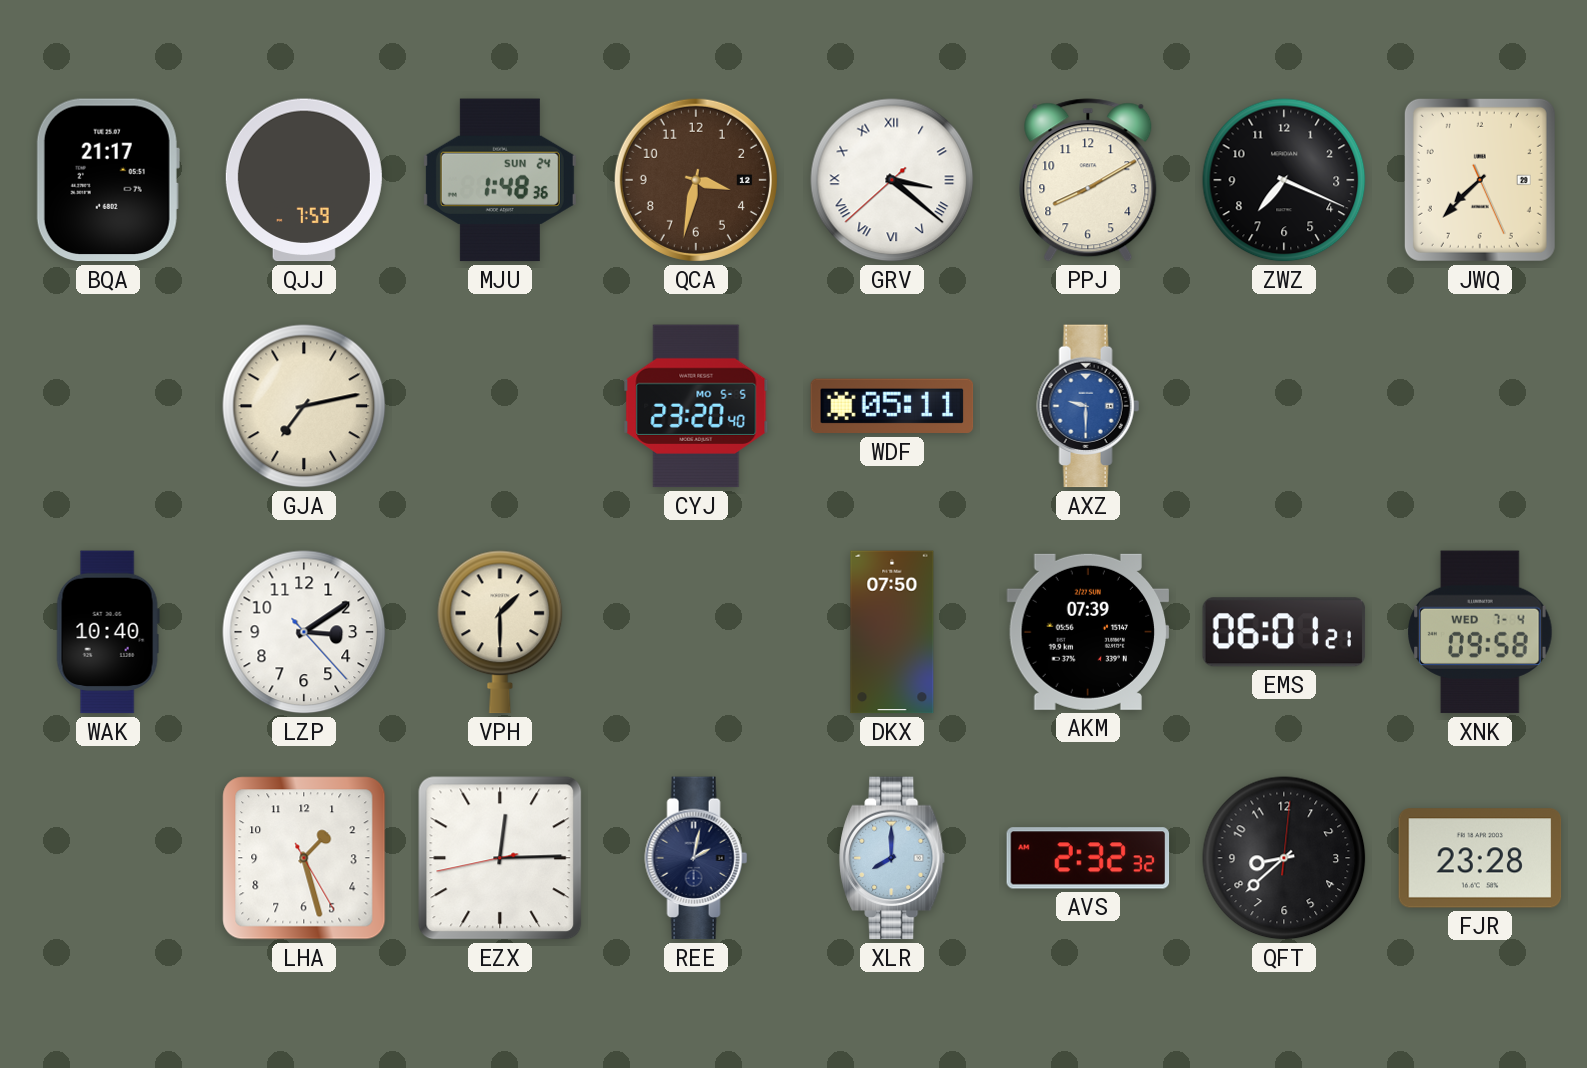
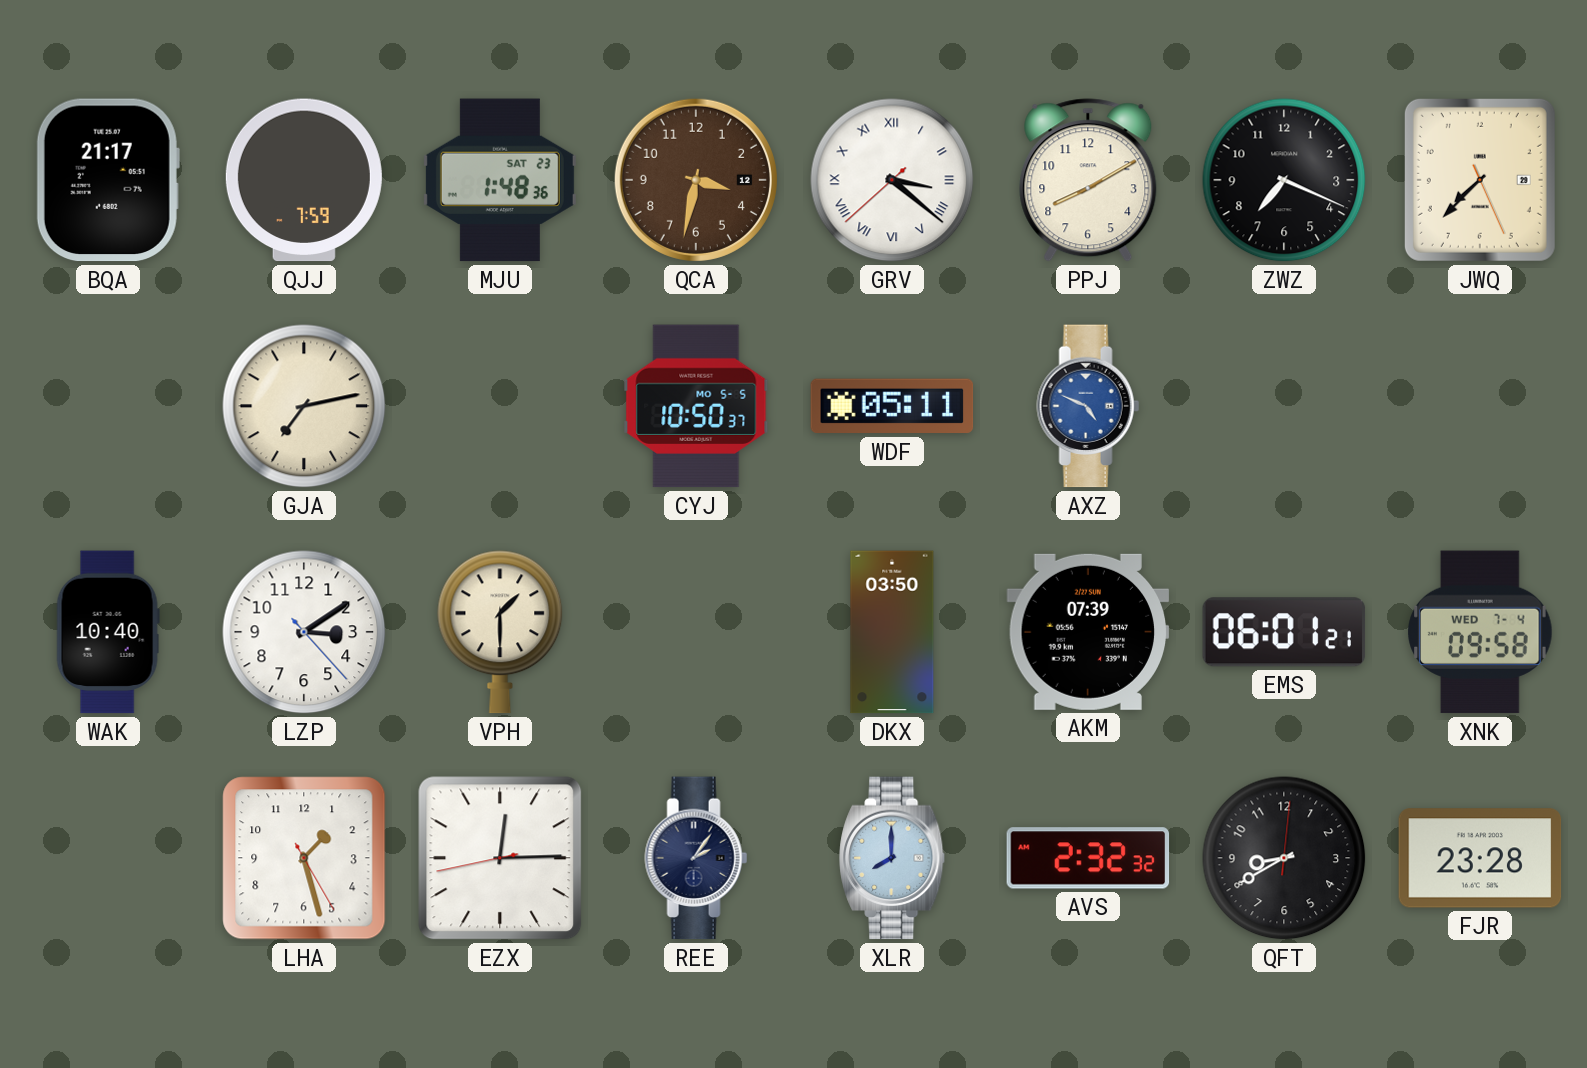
MJU date: SUN 24 -> SAT 23 (500, 180)
CYJ: 23:20 -> 10:50 (696, 406)
AXZ: 9:30 -> 4:49 (1088, 406)
DKX: 07:50 -> 03:50 (892, 632)
REE: 2:02 -> 2:06 (696, 858)
QFT: 8:38 -> 8:40 (1284, 858)
